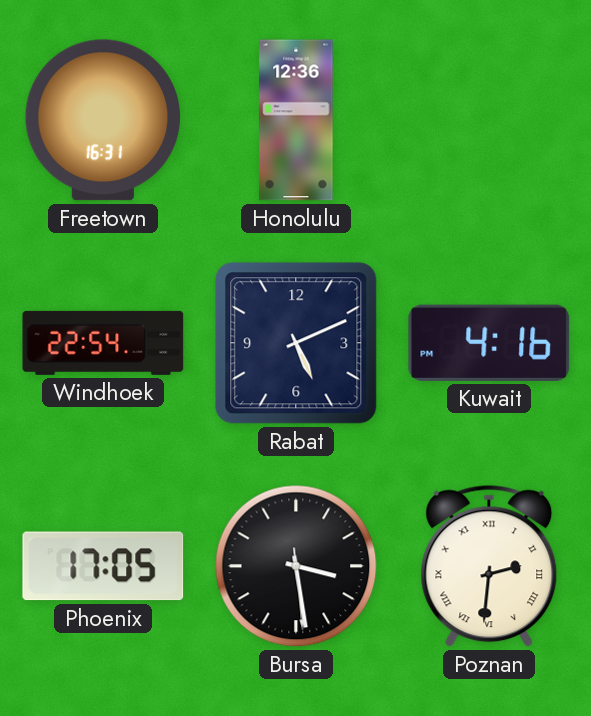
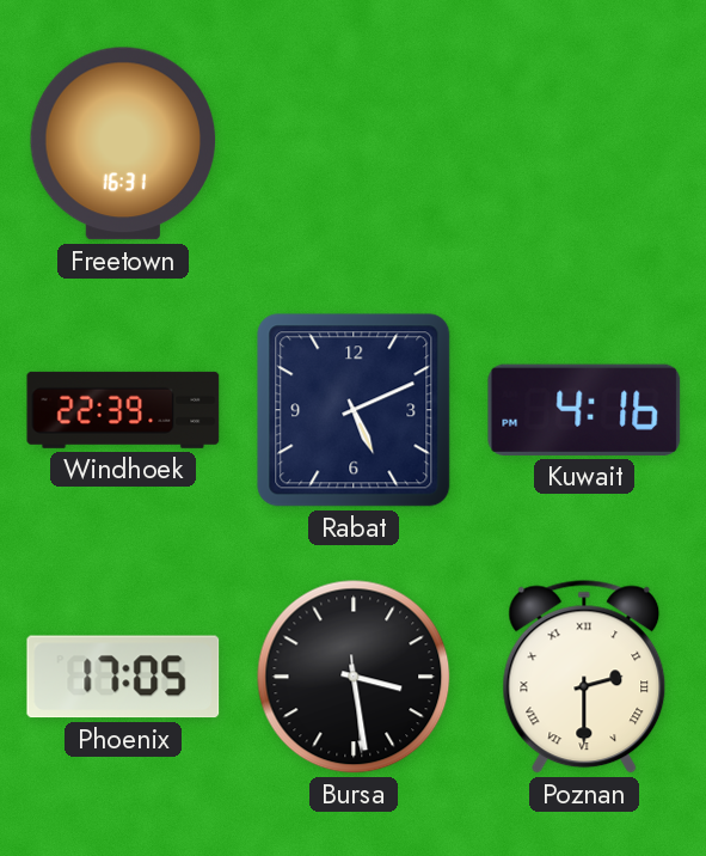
Honolulu: 12:36 -> none (296, 120)
Windhoek: 22:54 -> 22:39 (123, 410)
Poznan: 2:31 -> 2:30 (584, 677)
